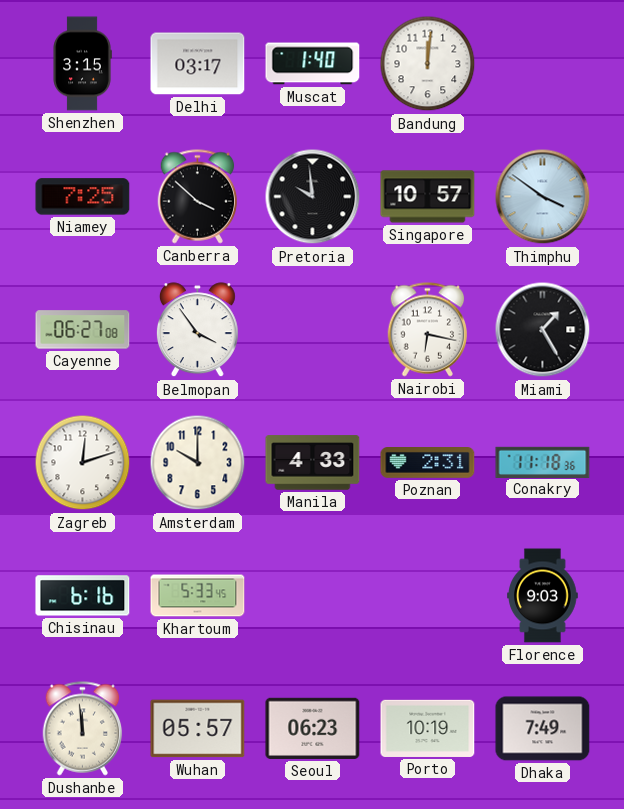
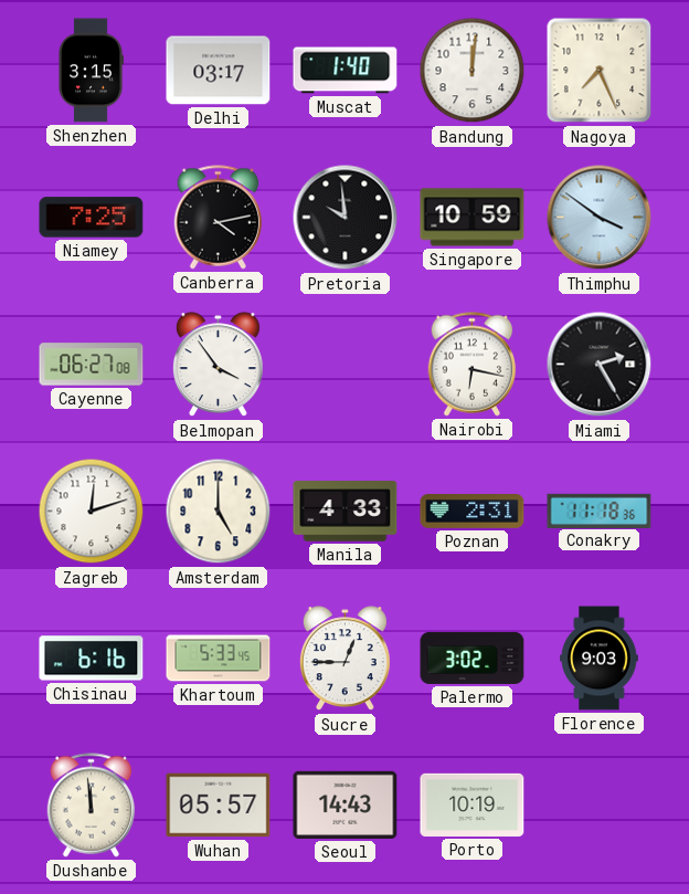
Nagoya: none -> 7:26 (600, 71)
Canberra: 3:52 -> 4:13 (219, 218)
Singapore: 10:57 -> 10:59 (473, 218)
Miami: 1:25 -> 2:25 (600, 365)
Amsterdam: 10:00 -> 5:00 (219, 512)
Sucre: none -> 12:45 (344, 659)
Palermo: none -> 3:02 (473, 658)
Seoul: 06:23 -> 14:43 (346, 804)
Dhaka: 7:49 -> none (543, 729)
